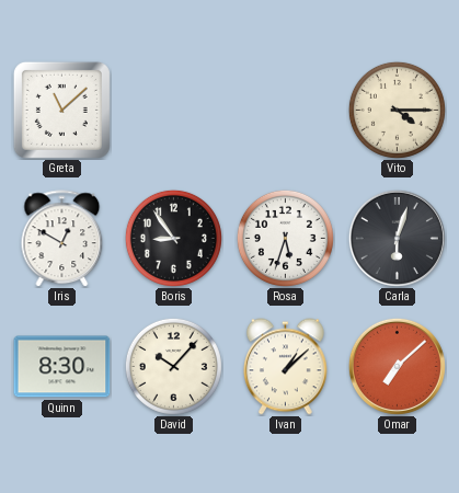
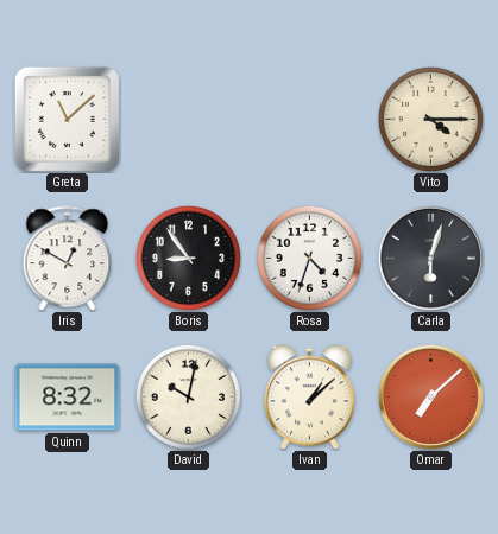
Rosa: 5:33 -> 4:33 (309, 258)
Quinn: 8:30 -> 8:32 (68, 398)
David: 10:07 -> 10:02 (188, 396)
